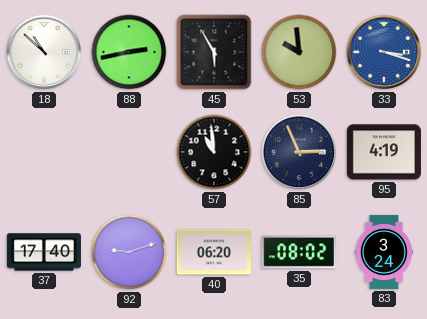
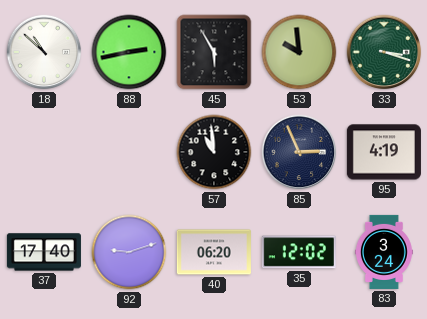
33 dial: blue -> green (384, 52)
35: 08:02 -> 12:02 (299, 252)
